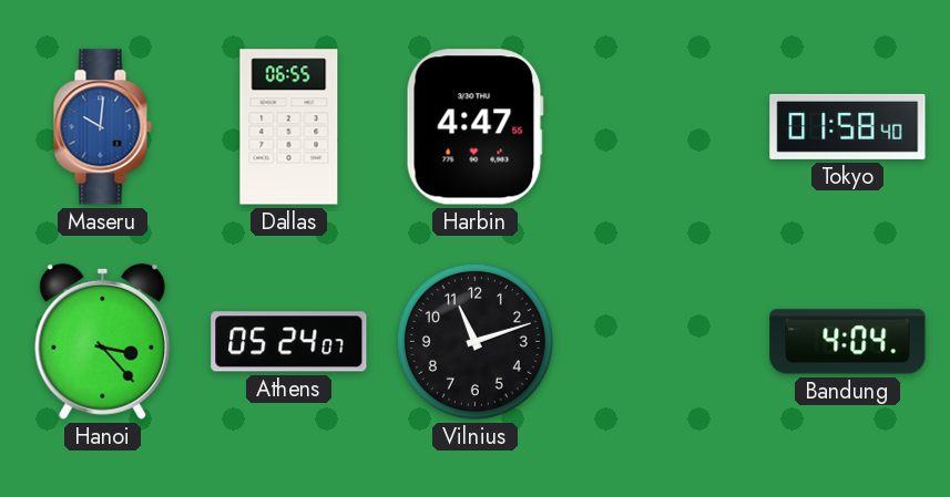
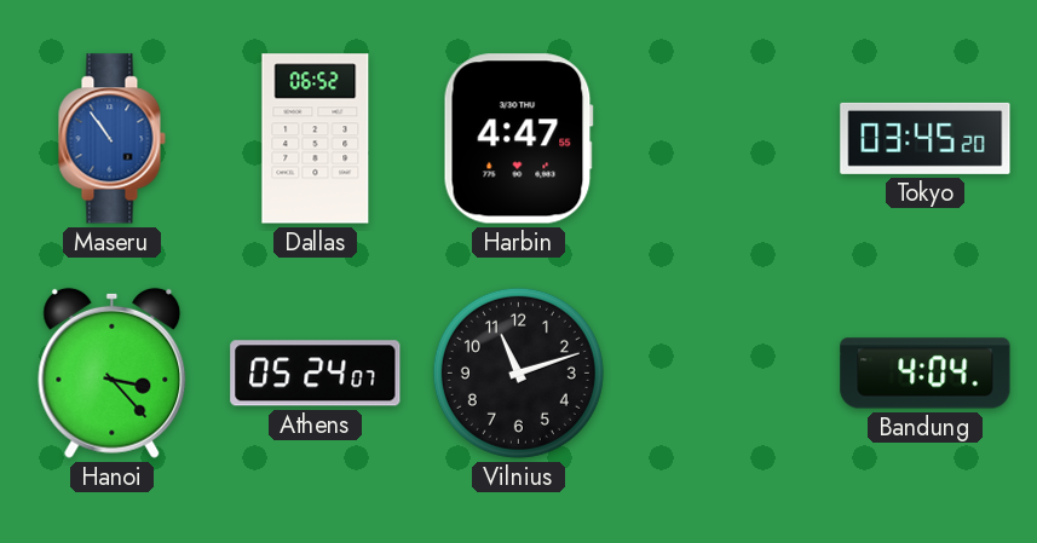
Maseru: 10:01 -> 10:54 (111, 139)
Dallas: 06:55 -> 06:52 (316, 139)
Tokyo: 01:58 -> 03:45 (926, 138)
